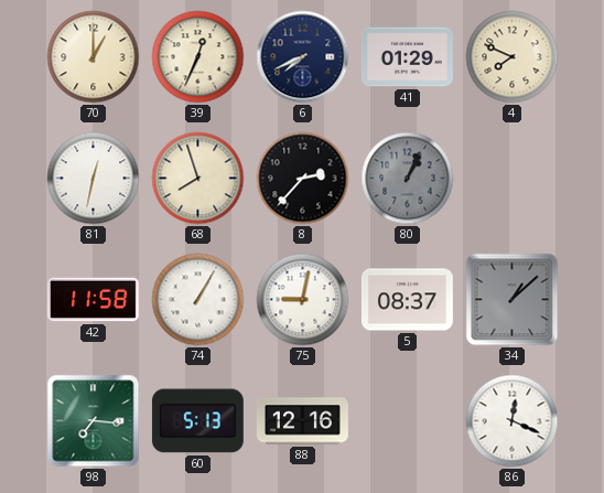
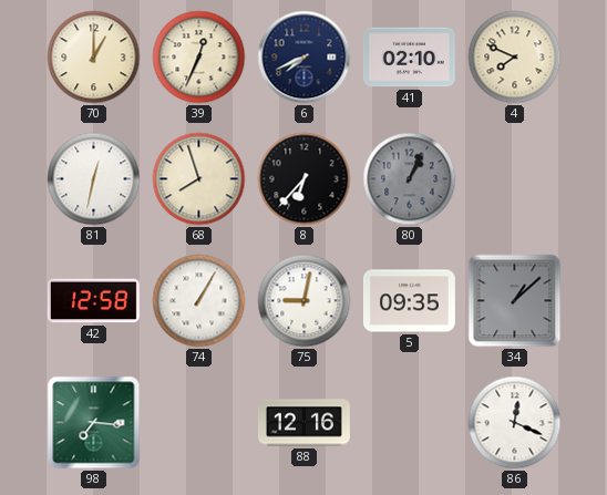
41: 01:29 -> 02:10 (409, 58)
8: 2:37 -> 6:37 (305, 179)
42: 11:58 -> 12:58 (93, 301)
5: 08:37 -> 09:35 (409, 301)
60: 5:13 -> none (197, 421)
